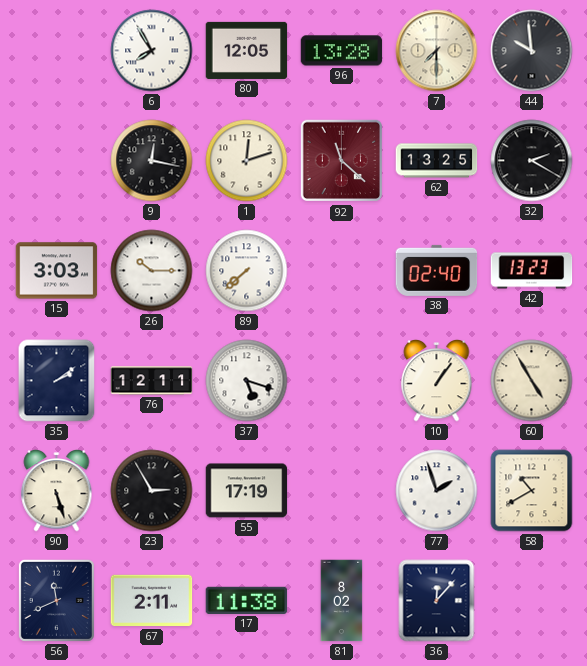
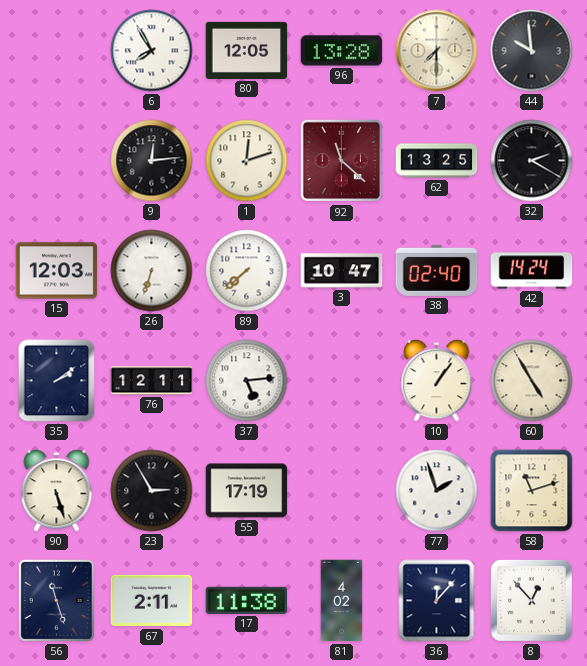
9: 12:17 -> 12:14 (152, 161)
15: 3:03 -> 12:03 (57, 271)
26: 10:15 -> 6:33 (152, 271)
3: none -> 10:47 (342, 271)
42: 13:23 -> 14:24 (532, 271)
37: 5:18 -> 5:14 (247, 381)
58: 10:40 -> 11:12 (532, 491)
56: 11:41 -> 11:27 (56, 600)
81: 8:02 -> 4:02 (342, 601)
8: none -> 12:53 (532, 601)
